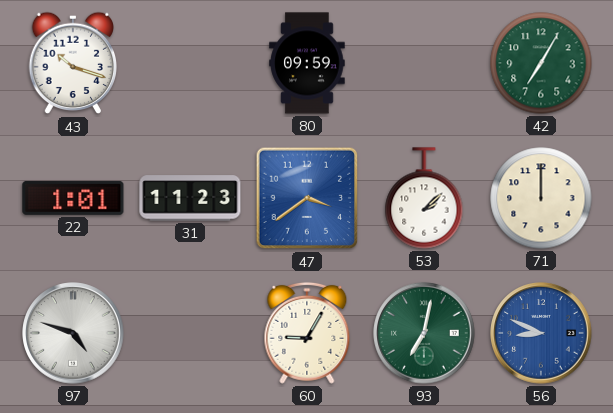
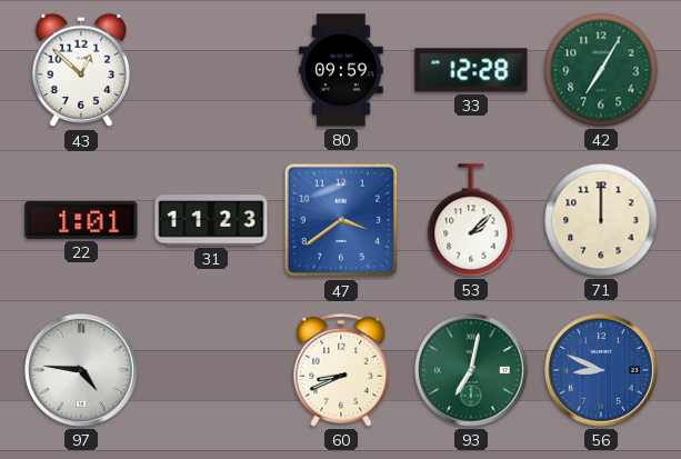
43: 10:18 -> 12:52 (81, 70)
33: none -> 12:28 (471, 70)
97: 4:48 -> 4:46 (81, 370)
60: 9:05 -> 8:41 (341, 370)
